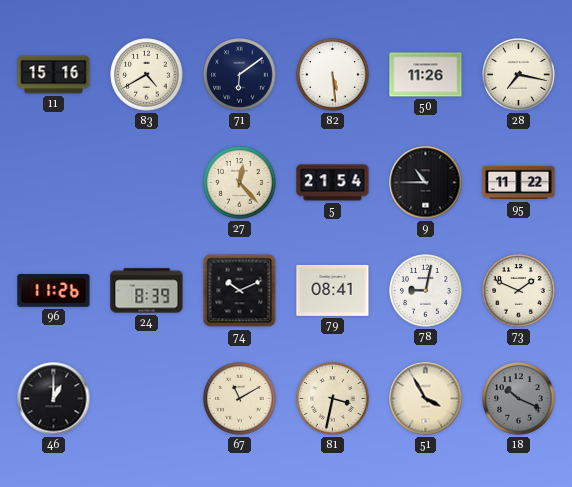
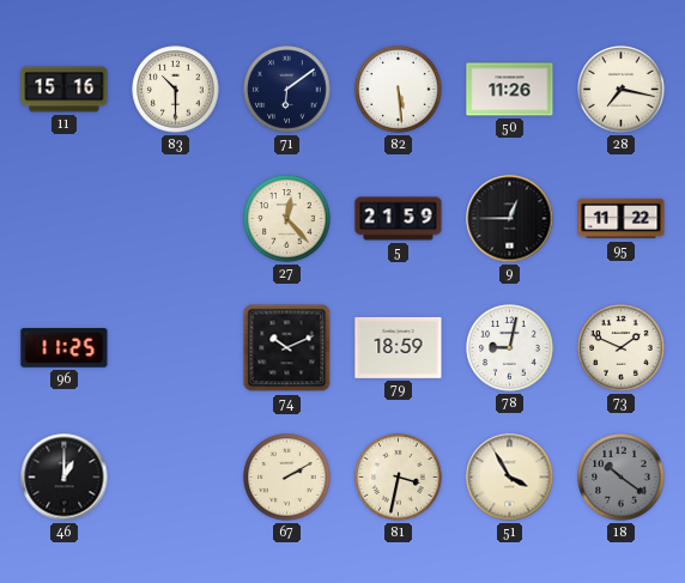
83: 4:40 -> 10:30 (176, 90)
5: 21:54 -> 21:59 (399, 219)
9: 10:45 -> 12:45 (510, 219)
96: 11:26 -> 11:25 (65, 348)
24: 8:39 -> none (147, 291)
79: 08:41 -> 18:59 (399, 347)
67: 11:10 -> 2:10 (287, 478)
18: 10:19 -> 10:21 (622, 478)
